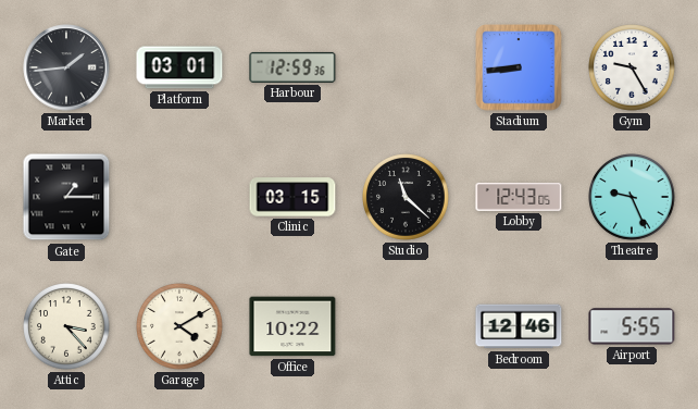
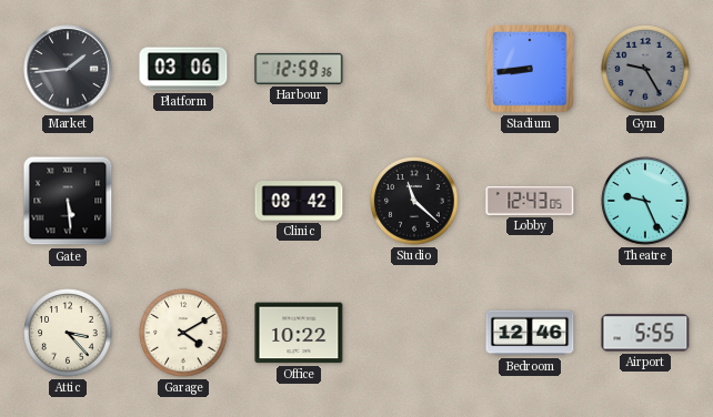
Platform: 03:01 -> 03:06 (183, 69)
Gym dial: white -> grey (645, 69)
Gate: 1:15 -> 5:29 (68, 201)
Clinic: 03:15 -> 08:42 (299, 201)
